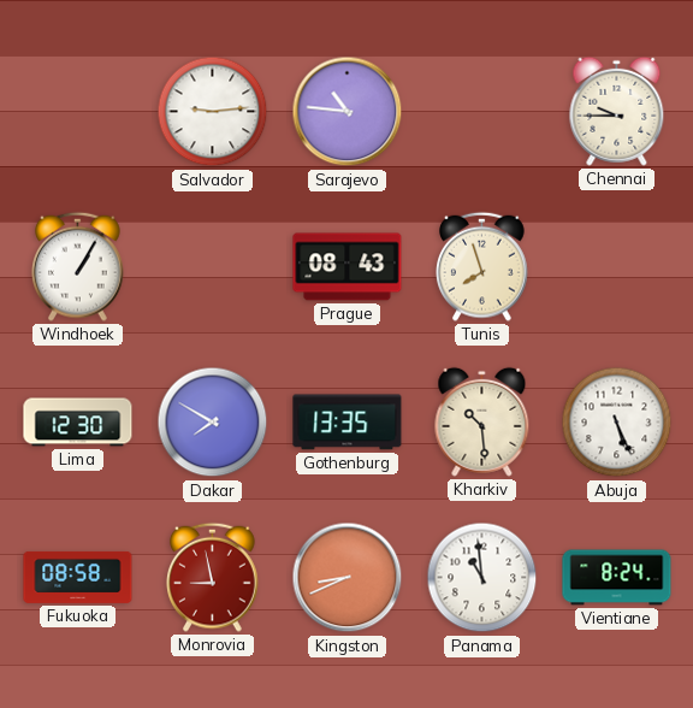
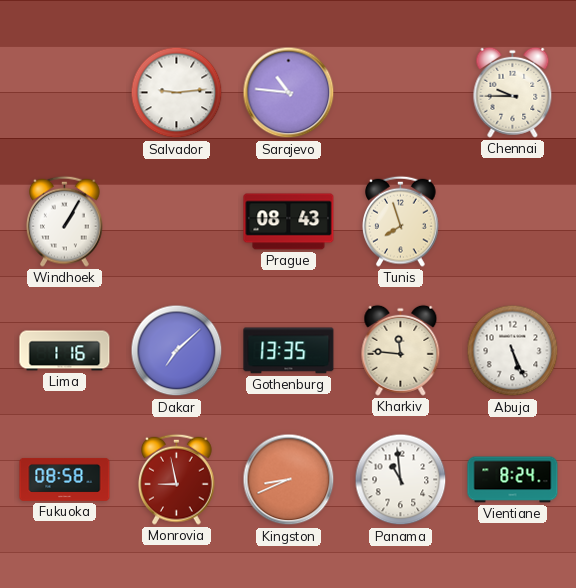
Lima: 12:30 -> 1:16 (65, 351)
Dakar: 7:50 -> 7:08 (177, 351)
Kharkiv: 10:29 -> 11:46 (401, 350)
